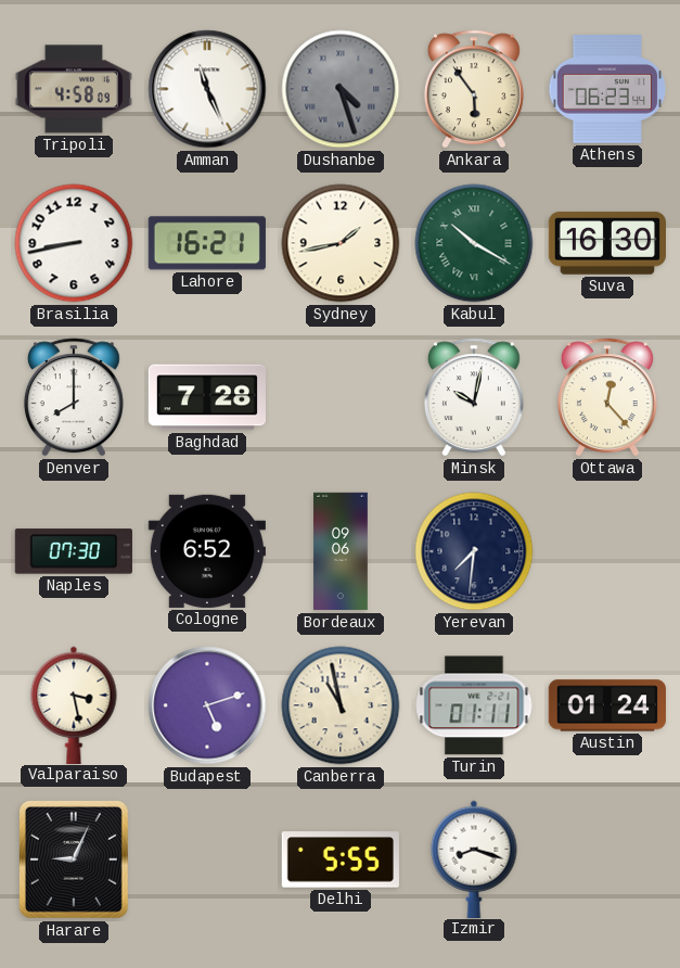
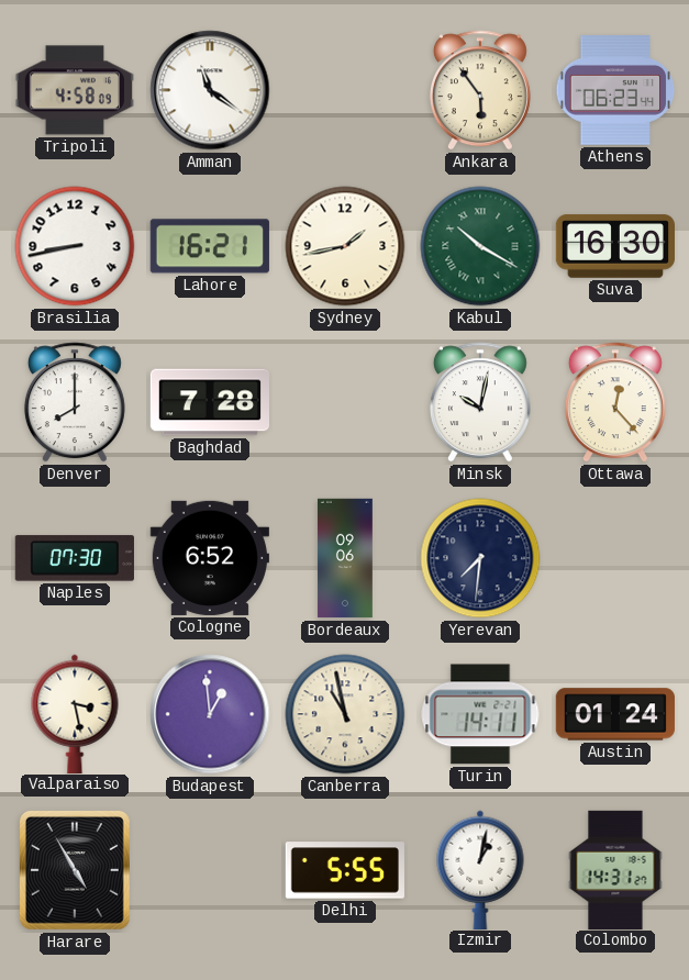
Amman: 11:26 -> 11:21 (210, 90)
Dushanbe: 4:27 -> none (341, 89)
Budapest: 5:12 -> 12:59 (210, 714)
Turin: 01:11 -> 14:11 (480, 714)
Harare: 9:04 -> 4:55 (75, 870)
Izmir: 8:18 -> 1:02 (480, 869)
Colombo: none -> 14:31 (615, 869)
